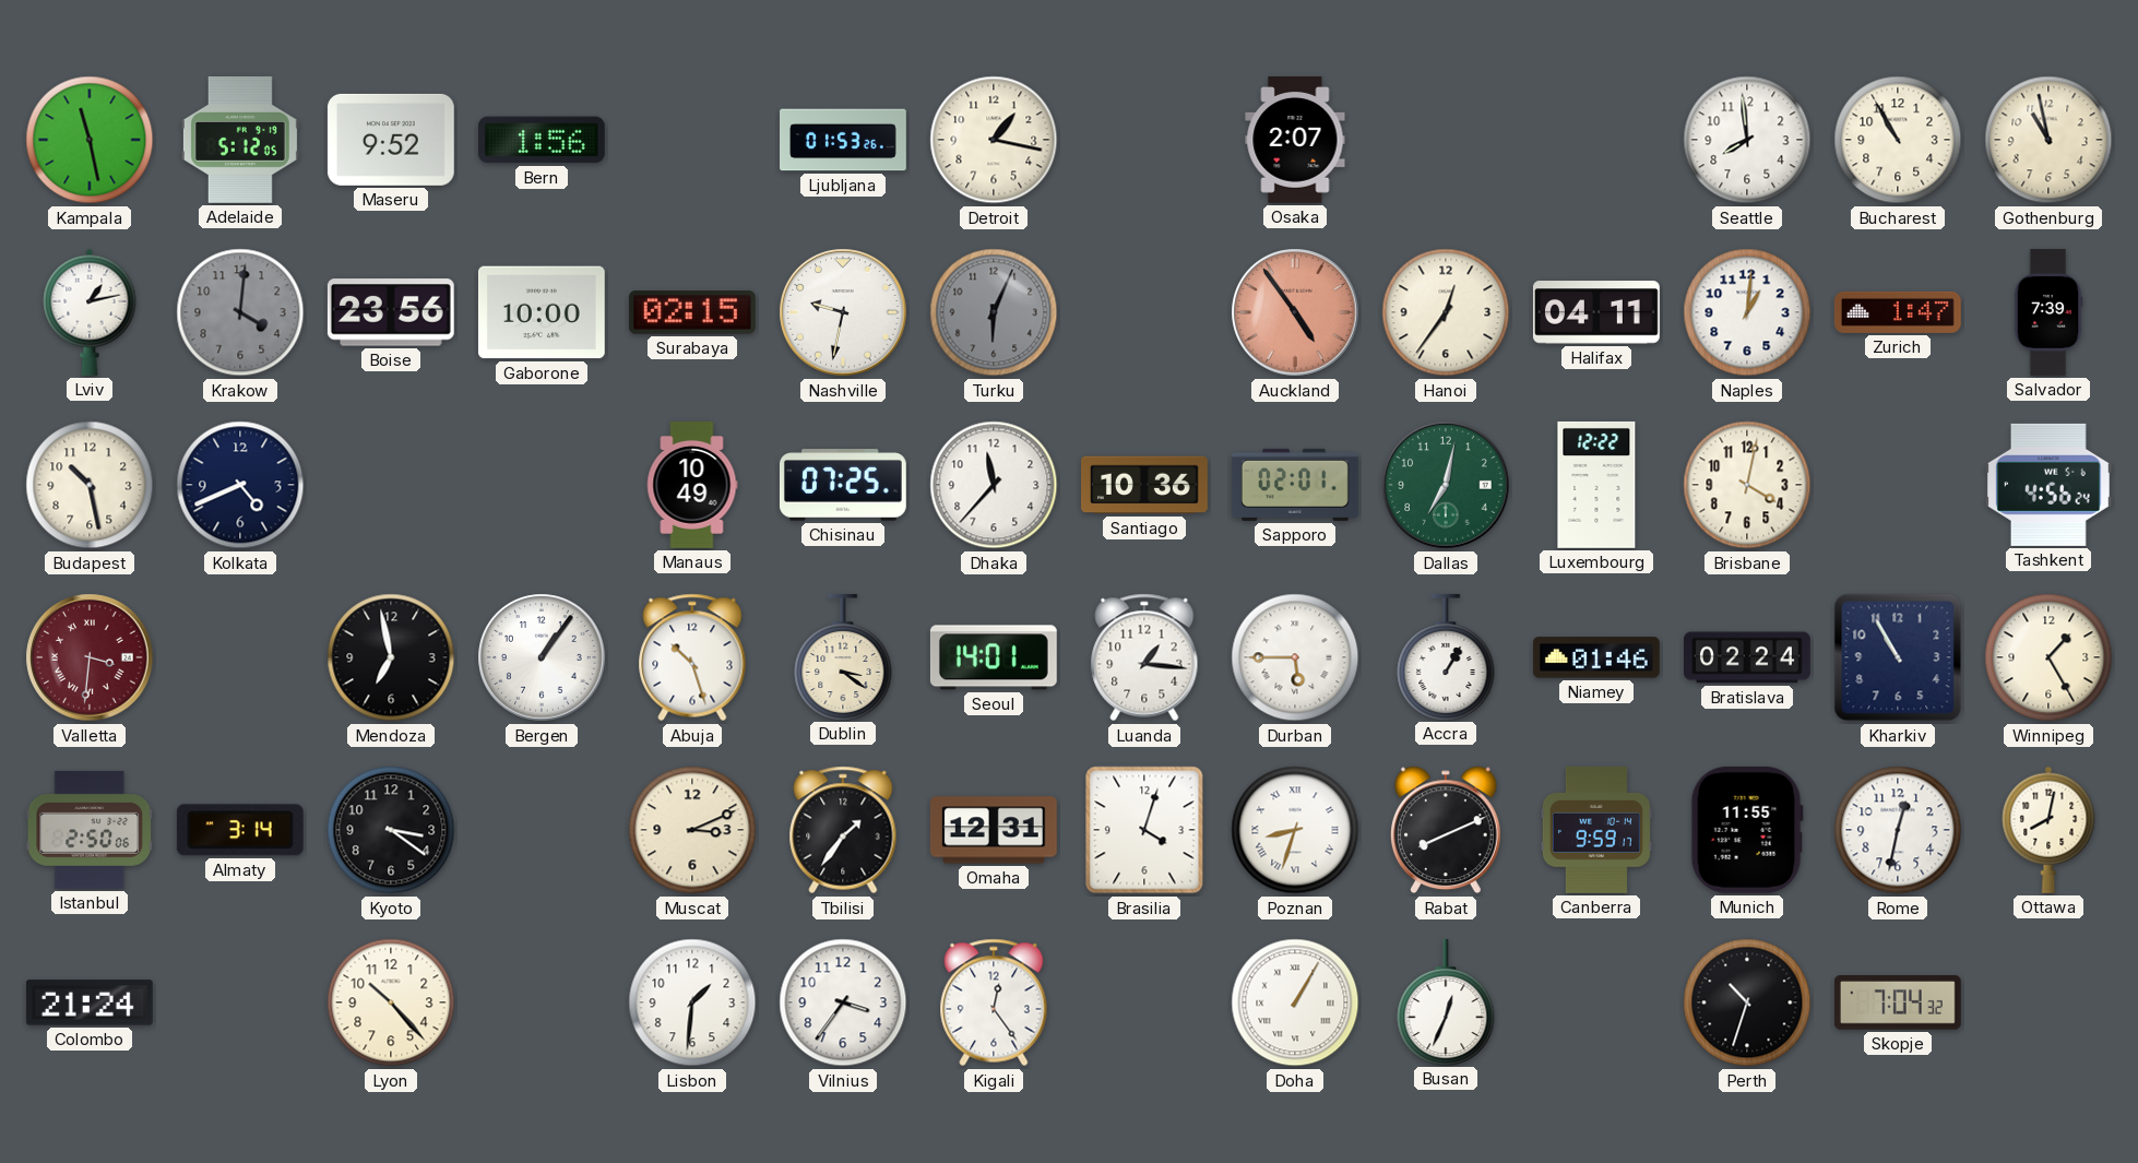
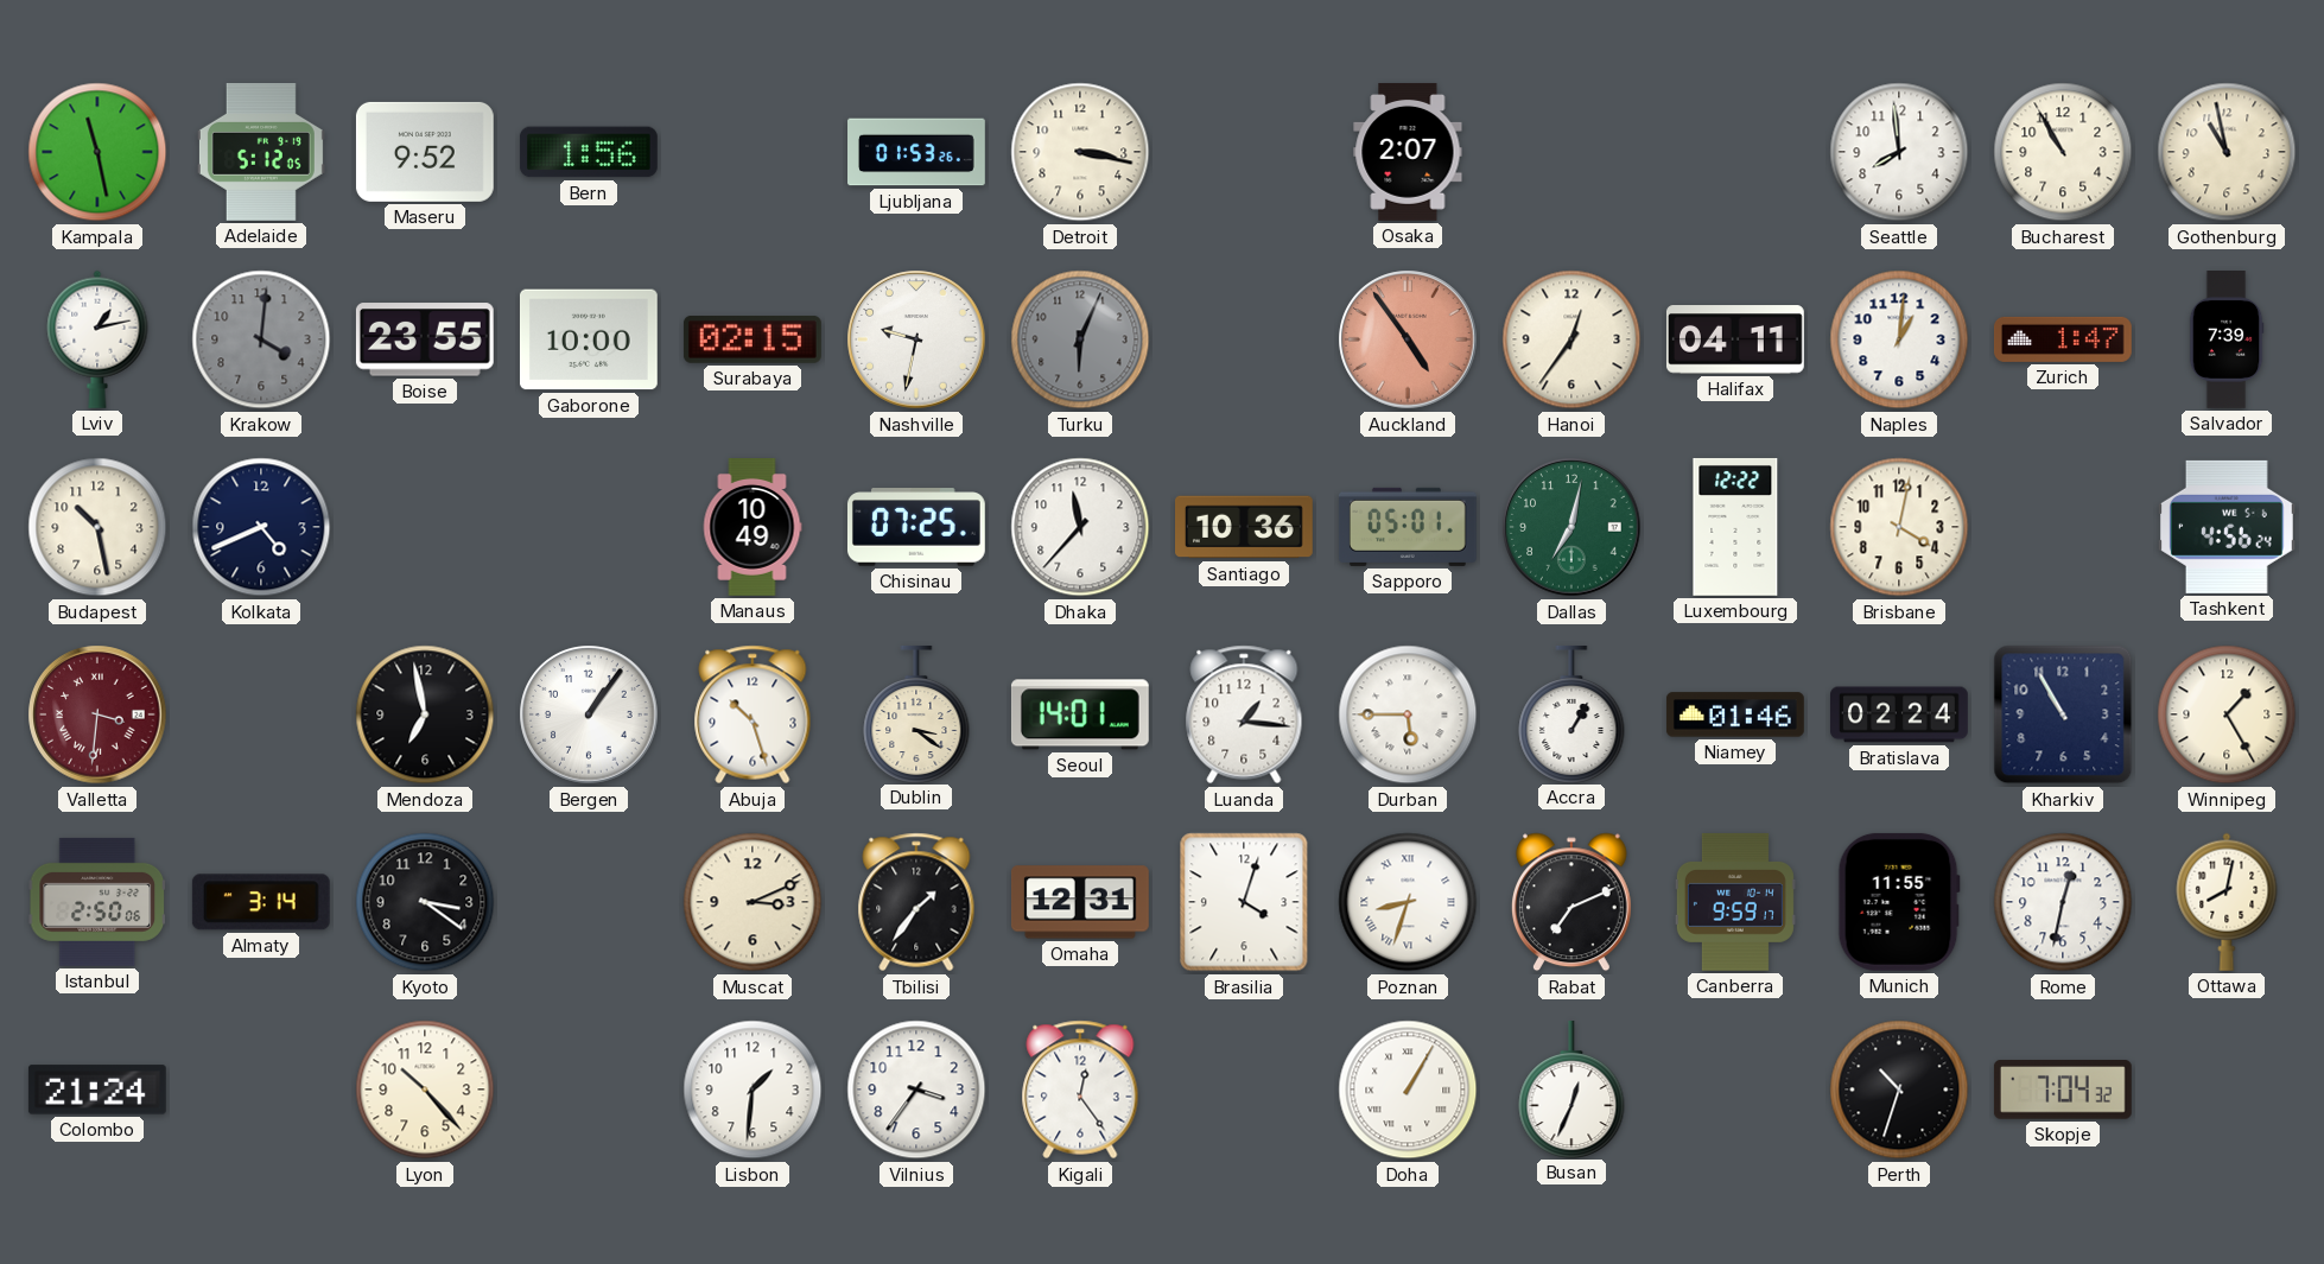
Detroit: 1:17 -> 3:17 (1080, 152)
Boise: 23:56 -> 23:55 (425, 339)
Sapporo: 02:01 -> 05:01 (1408, 527)
Rabat: 8:11 -> 7:11 (1571, 902)
